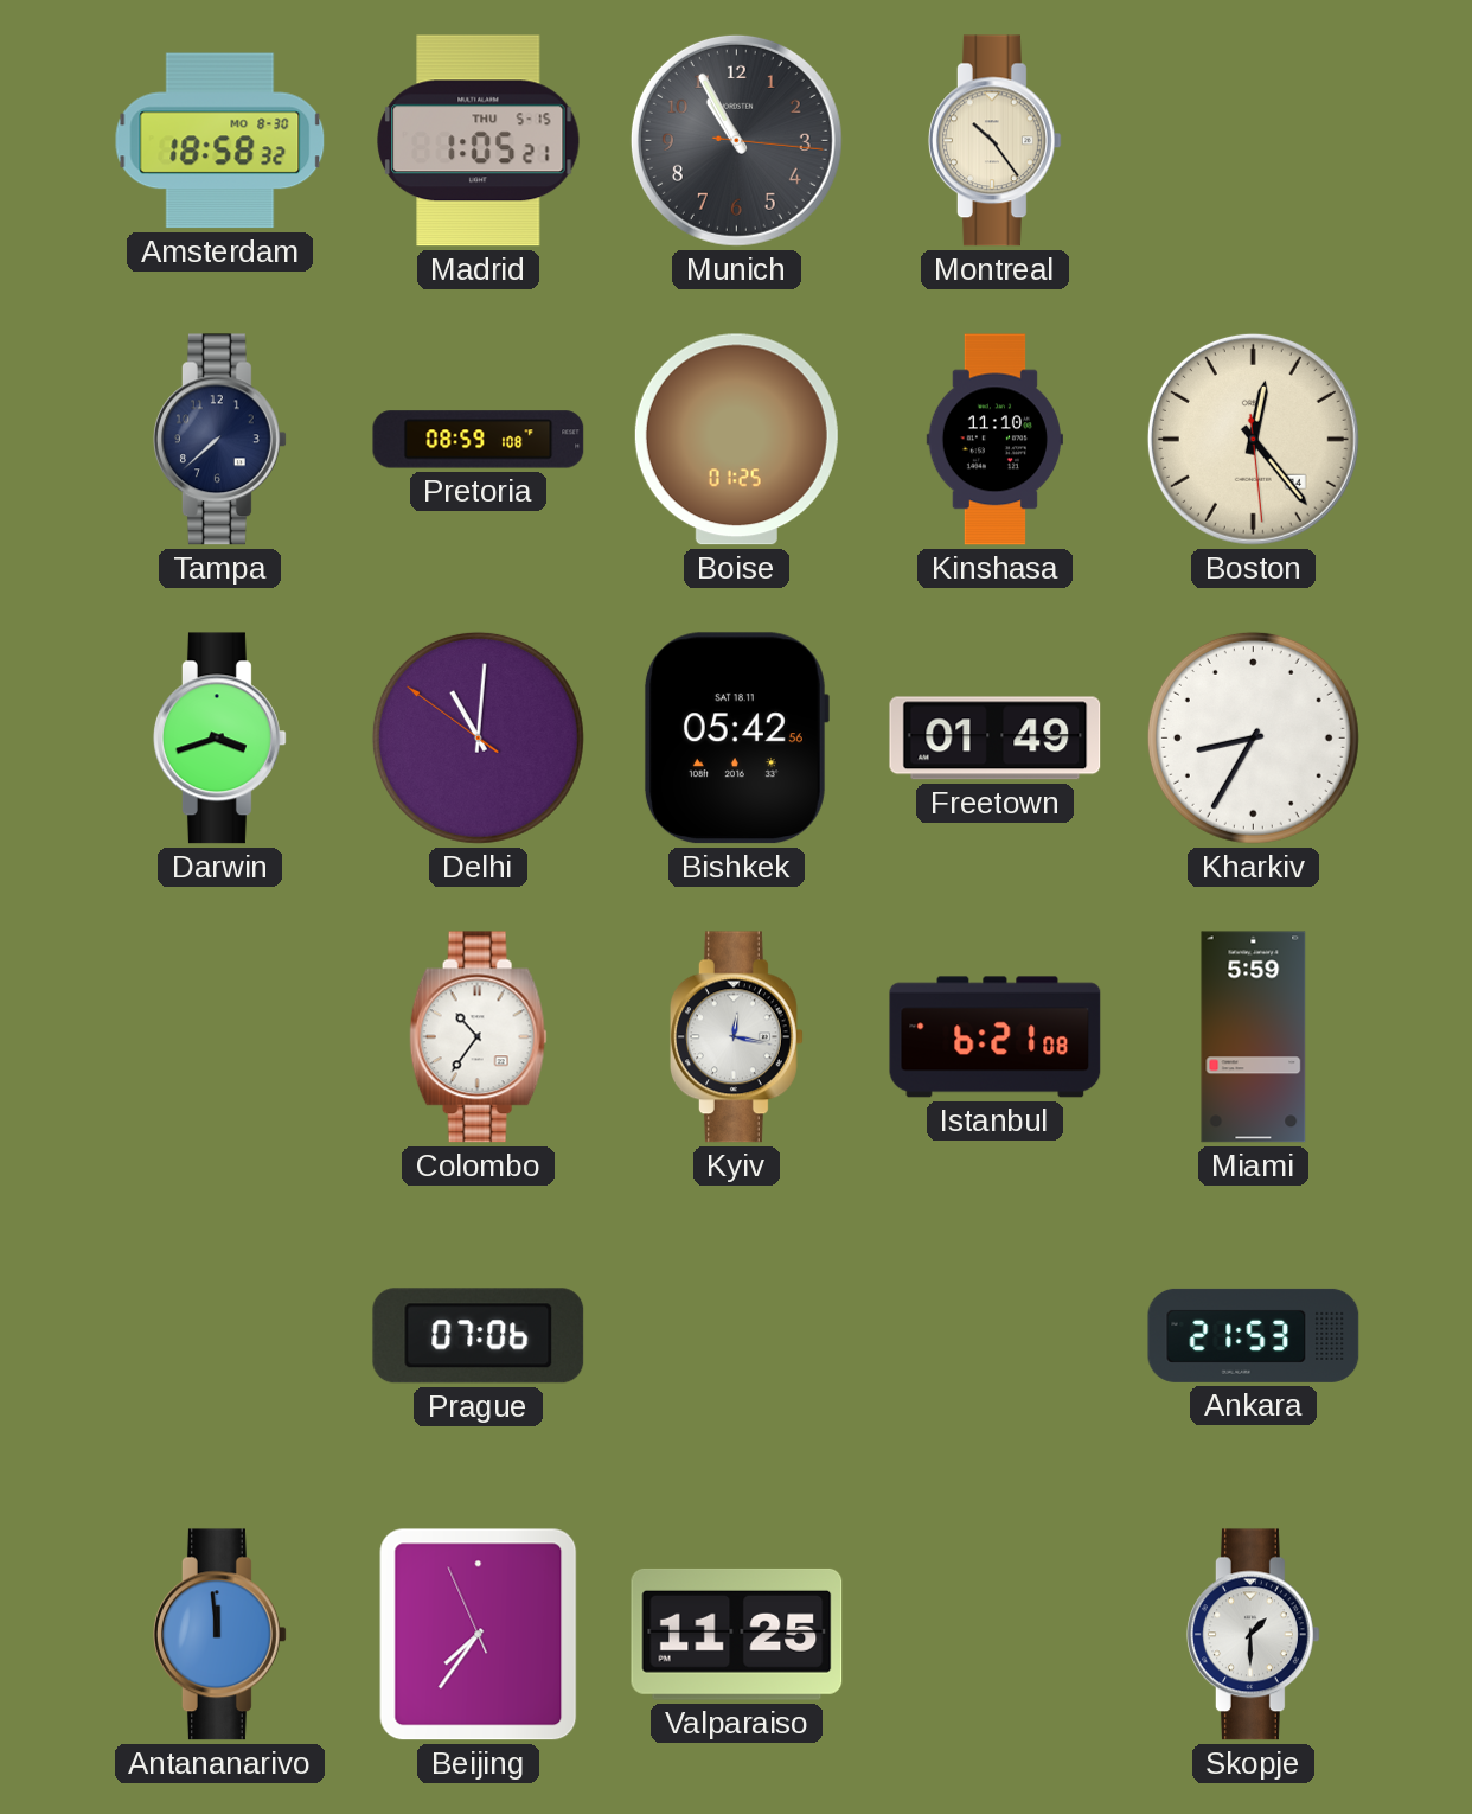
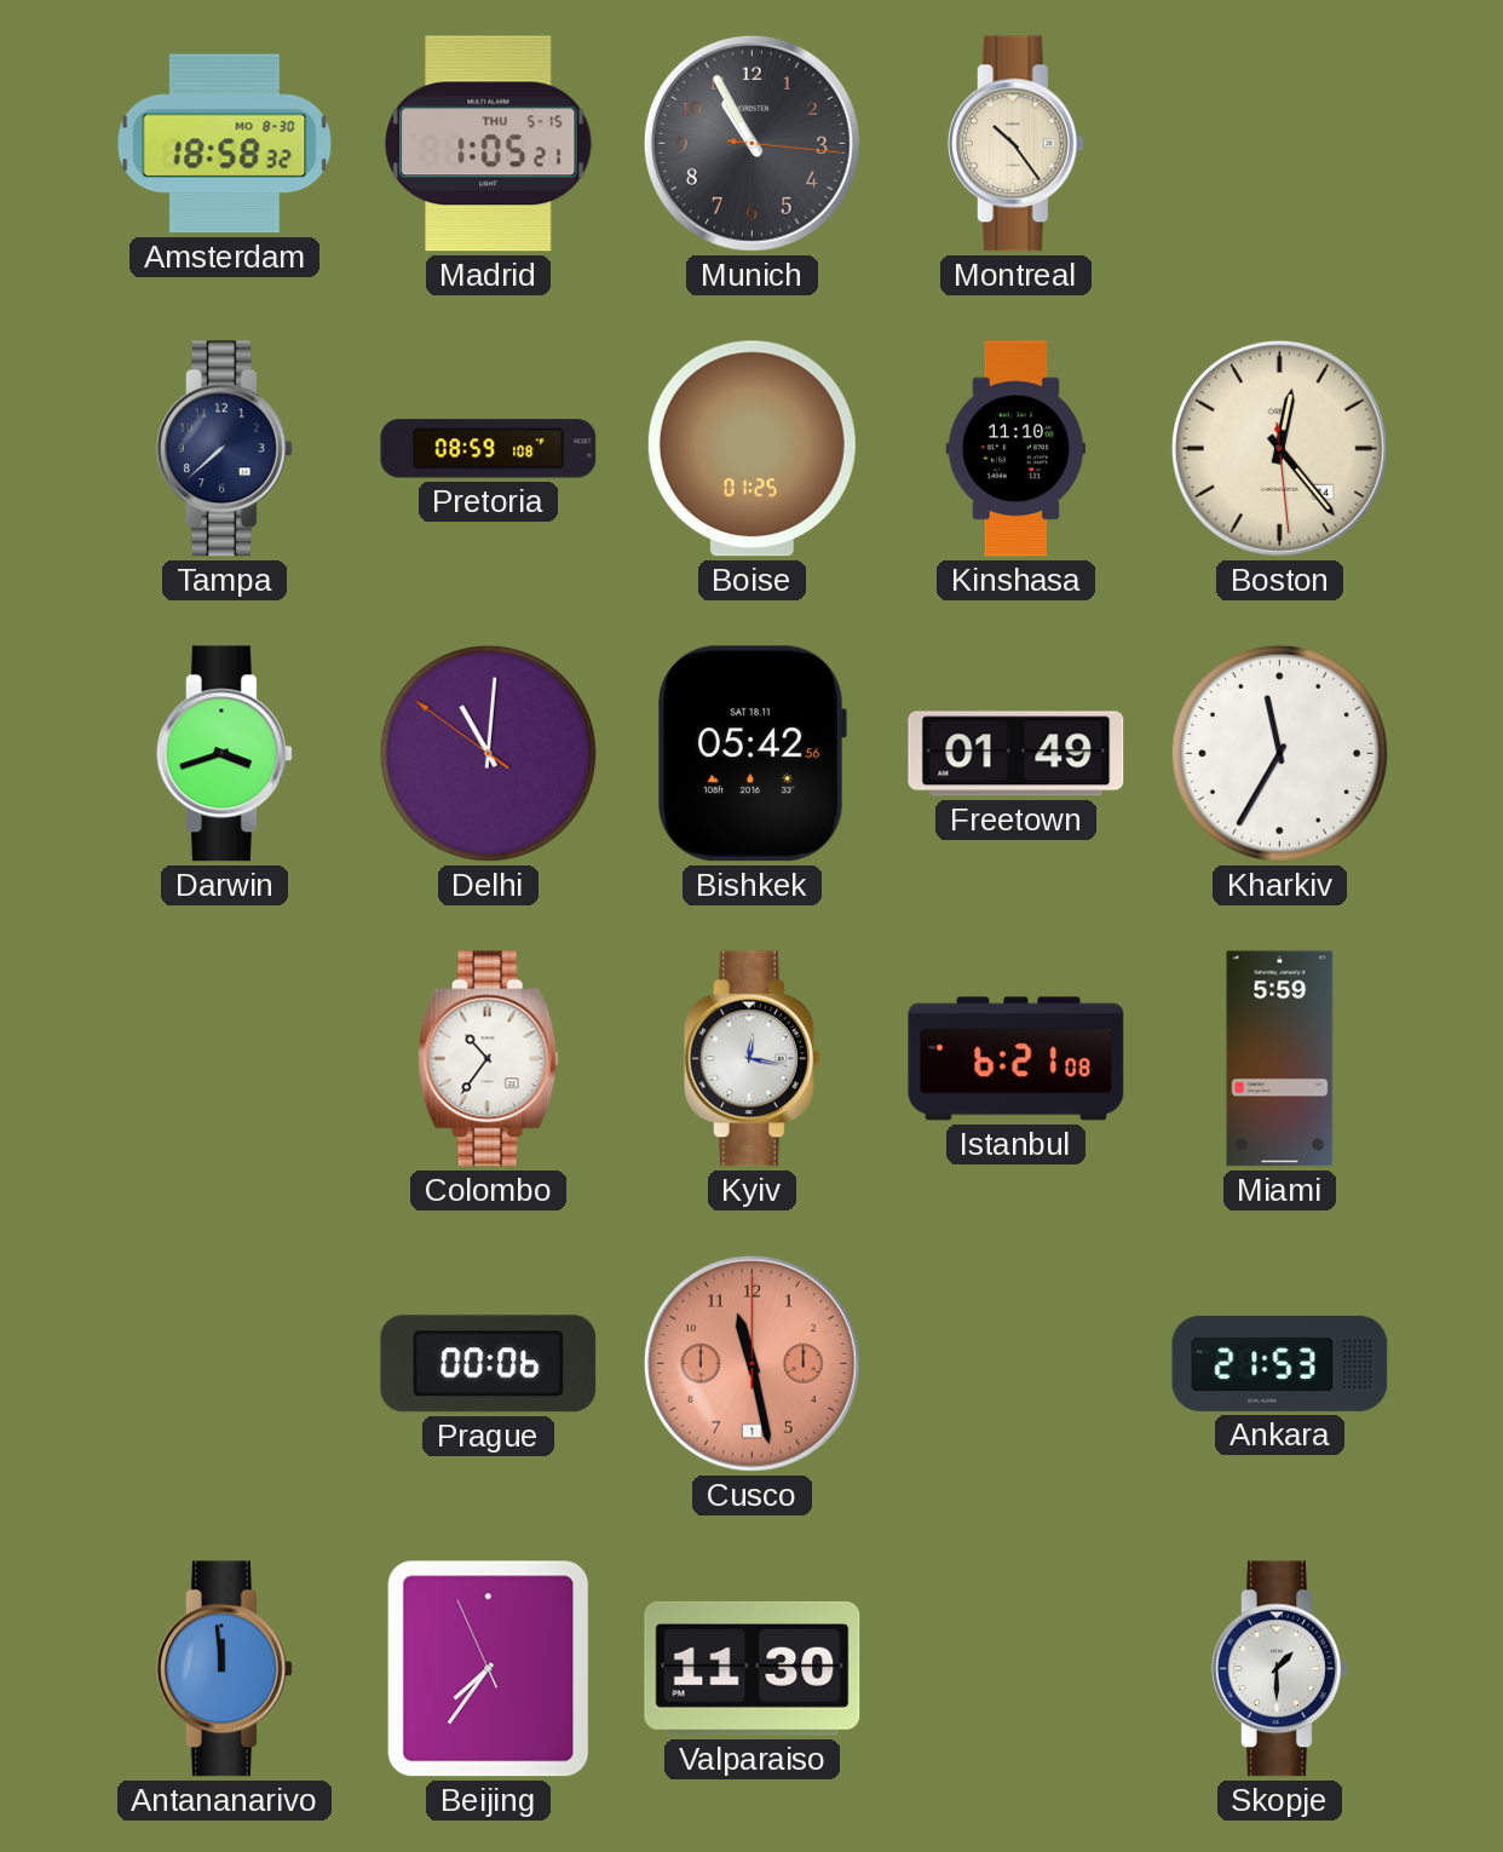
Kharkiv: 8:35 -> 11:35 (1279, 753)
Prague: 07:06 -> 00:06 (489, 1364)
Cusco: none -> 11:28 (751, 1363)
Valparaiso: 11:25 -> 11:30 (753, 1668)
